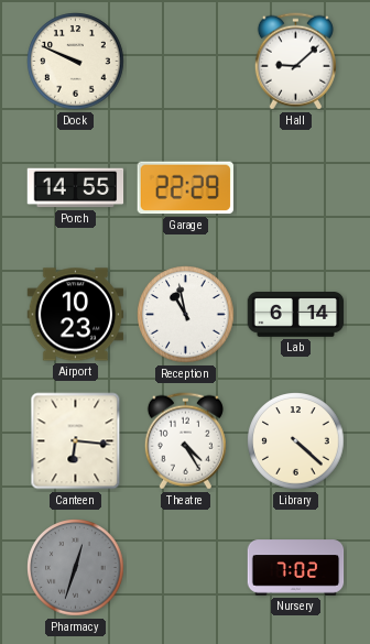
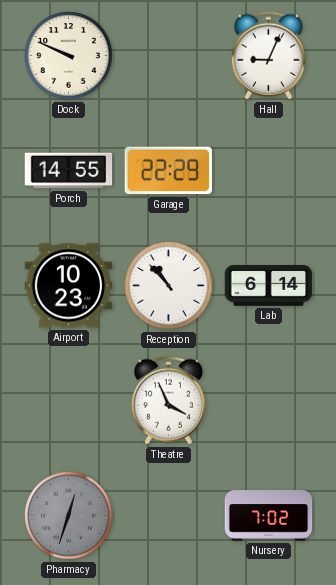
Hall: 9:08 -> 9:04 (268, 56)
Reception: 10:58 -> 10:53 (169, 286)
Canteen: 6:16 -> none (76, 441)
Theatre: 4:25 -> 3:56 (168, 401)
Library: 4:22 -> none (296, 441)
